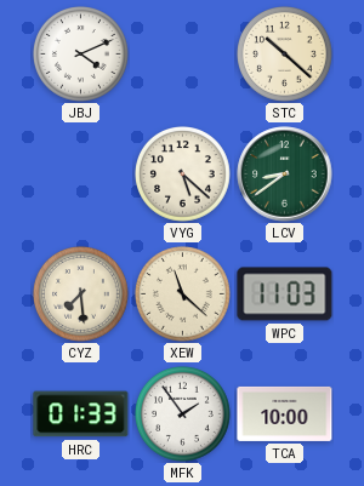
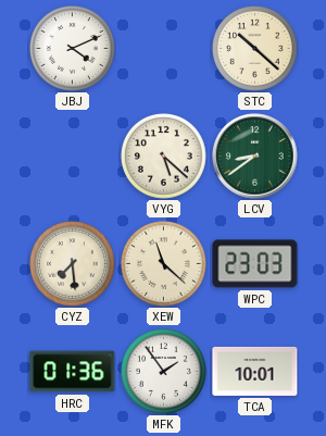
WPC: 11:03 -> 23:03 (255, 264)
HRC: 01:33 -> 01:36 (73, 372)
TCA: 10:00 -> 10:01 (255, 371)
